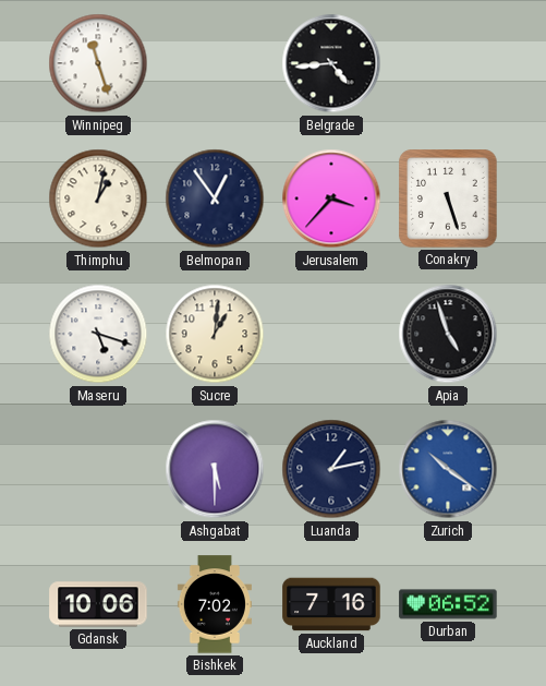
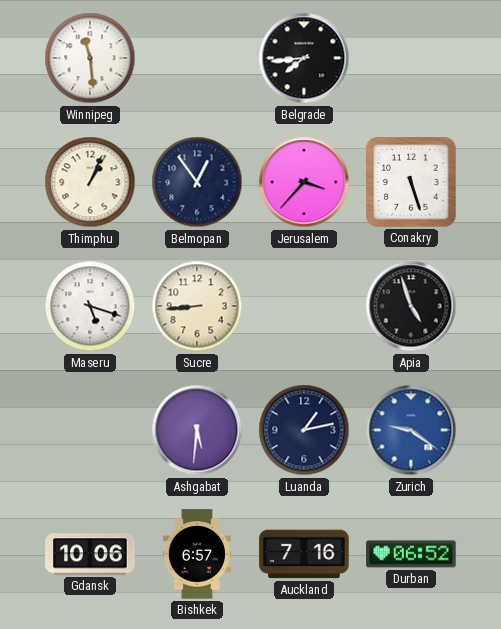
Winnipeg: 11:27 -> 11:29 (90, 58)
Belgrade: 4:44 -> 7:44 (304, 58)
Thimphu: 1:02 -> 1:04 (90, 182)
Sucre: 1:01 -> 8:44 (197, 306)
Ashgabat: 5:30 -> 5:31 (197, 430)
Zurich: 10:21 -> 9:21 (411, 430)
Bishkek: 7:02 -> 6:57 (197, 554)
